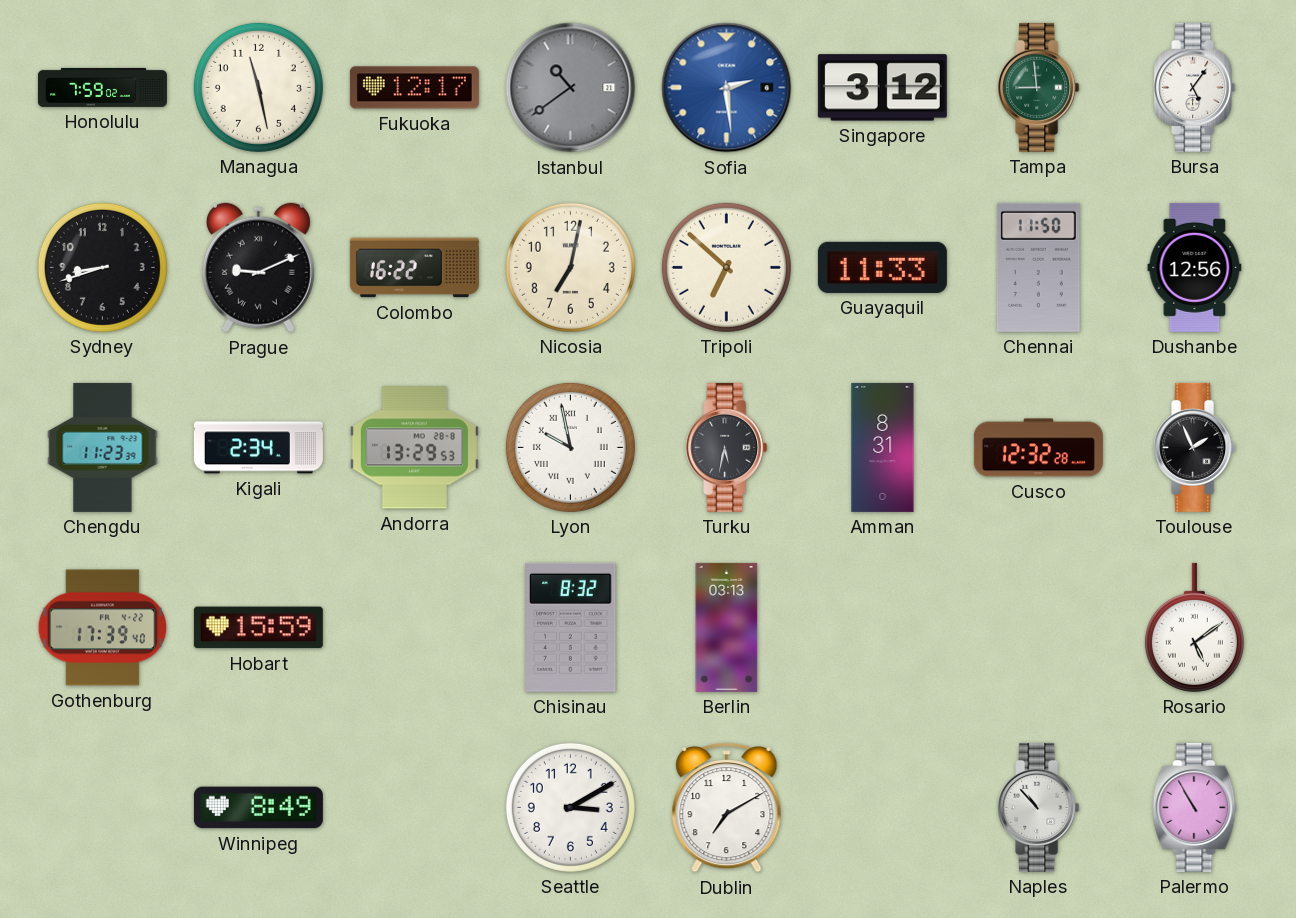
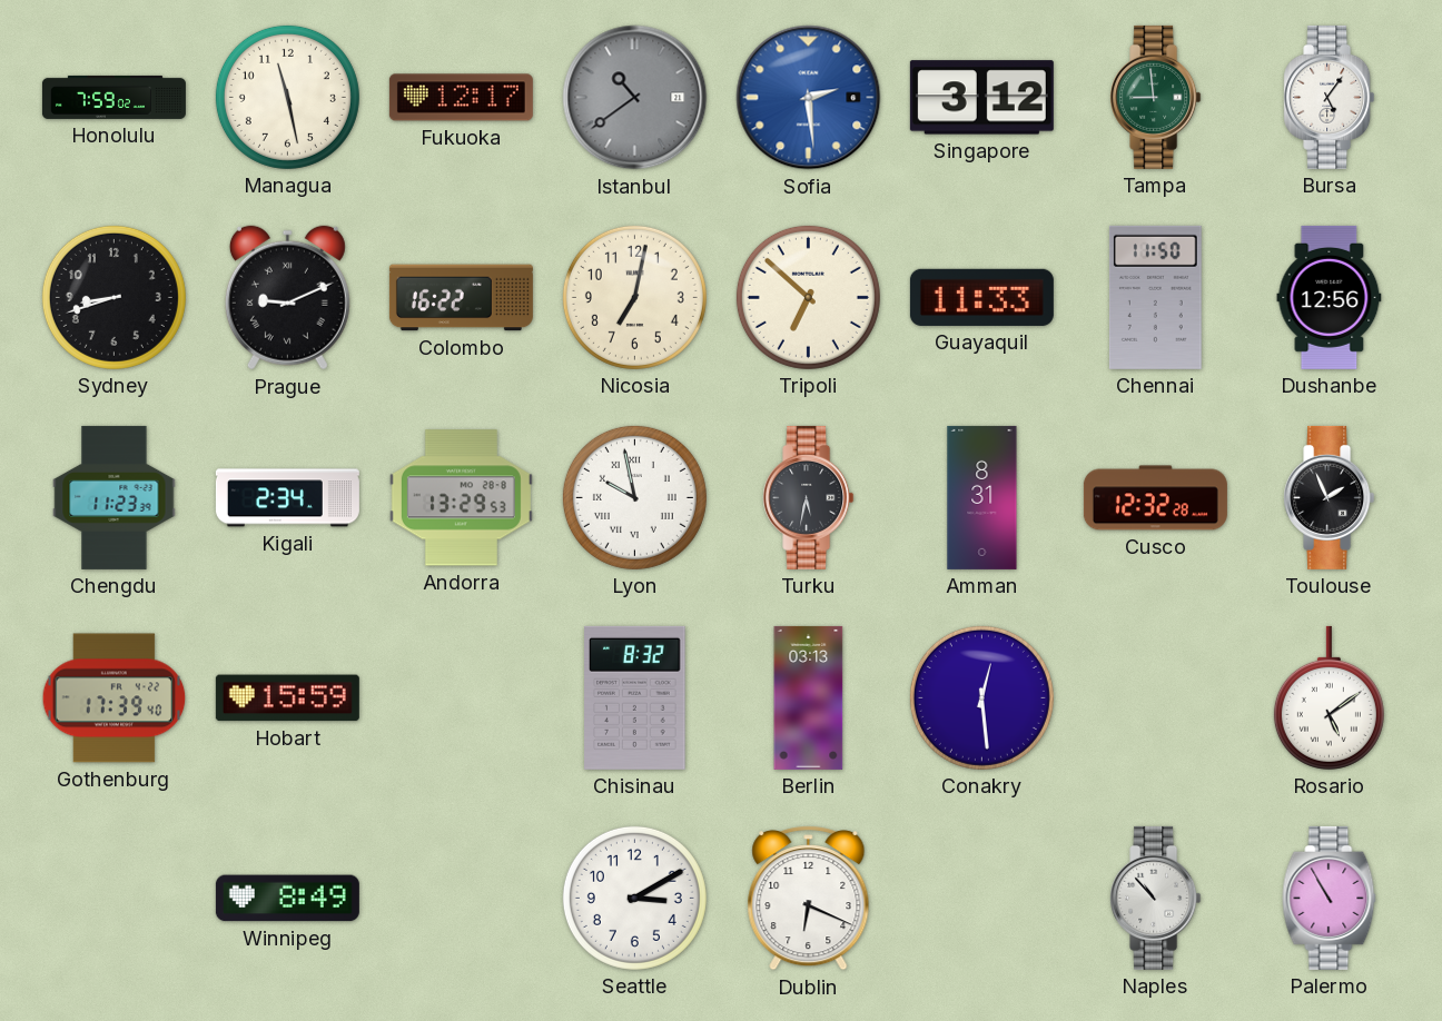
Conakry: none -> 12:29 (981, 697)
Dublin: 7:10 -> 6:19 (809, 899)
